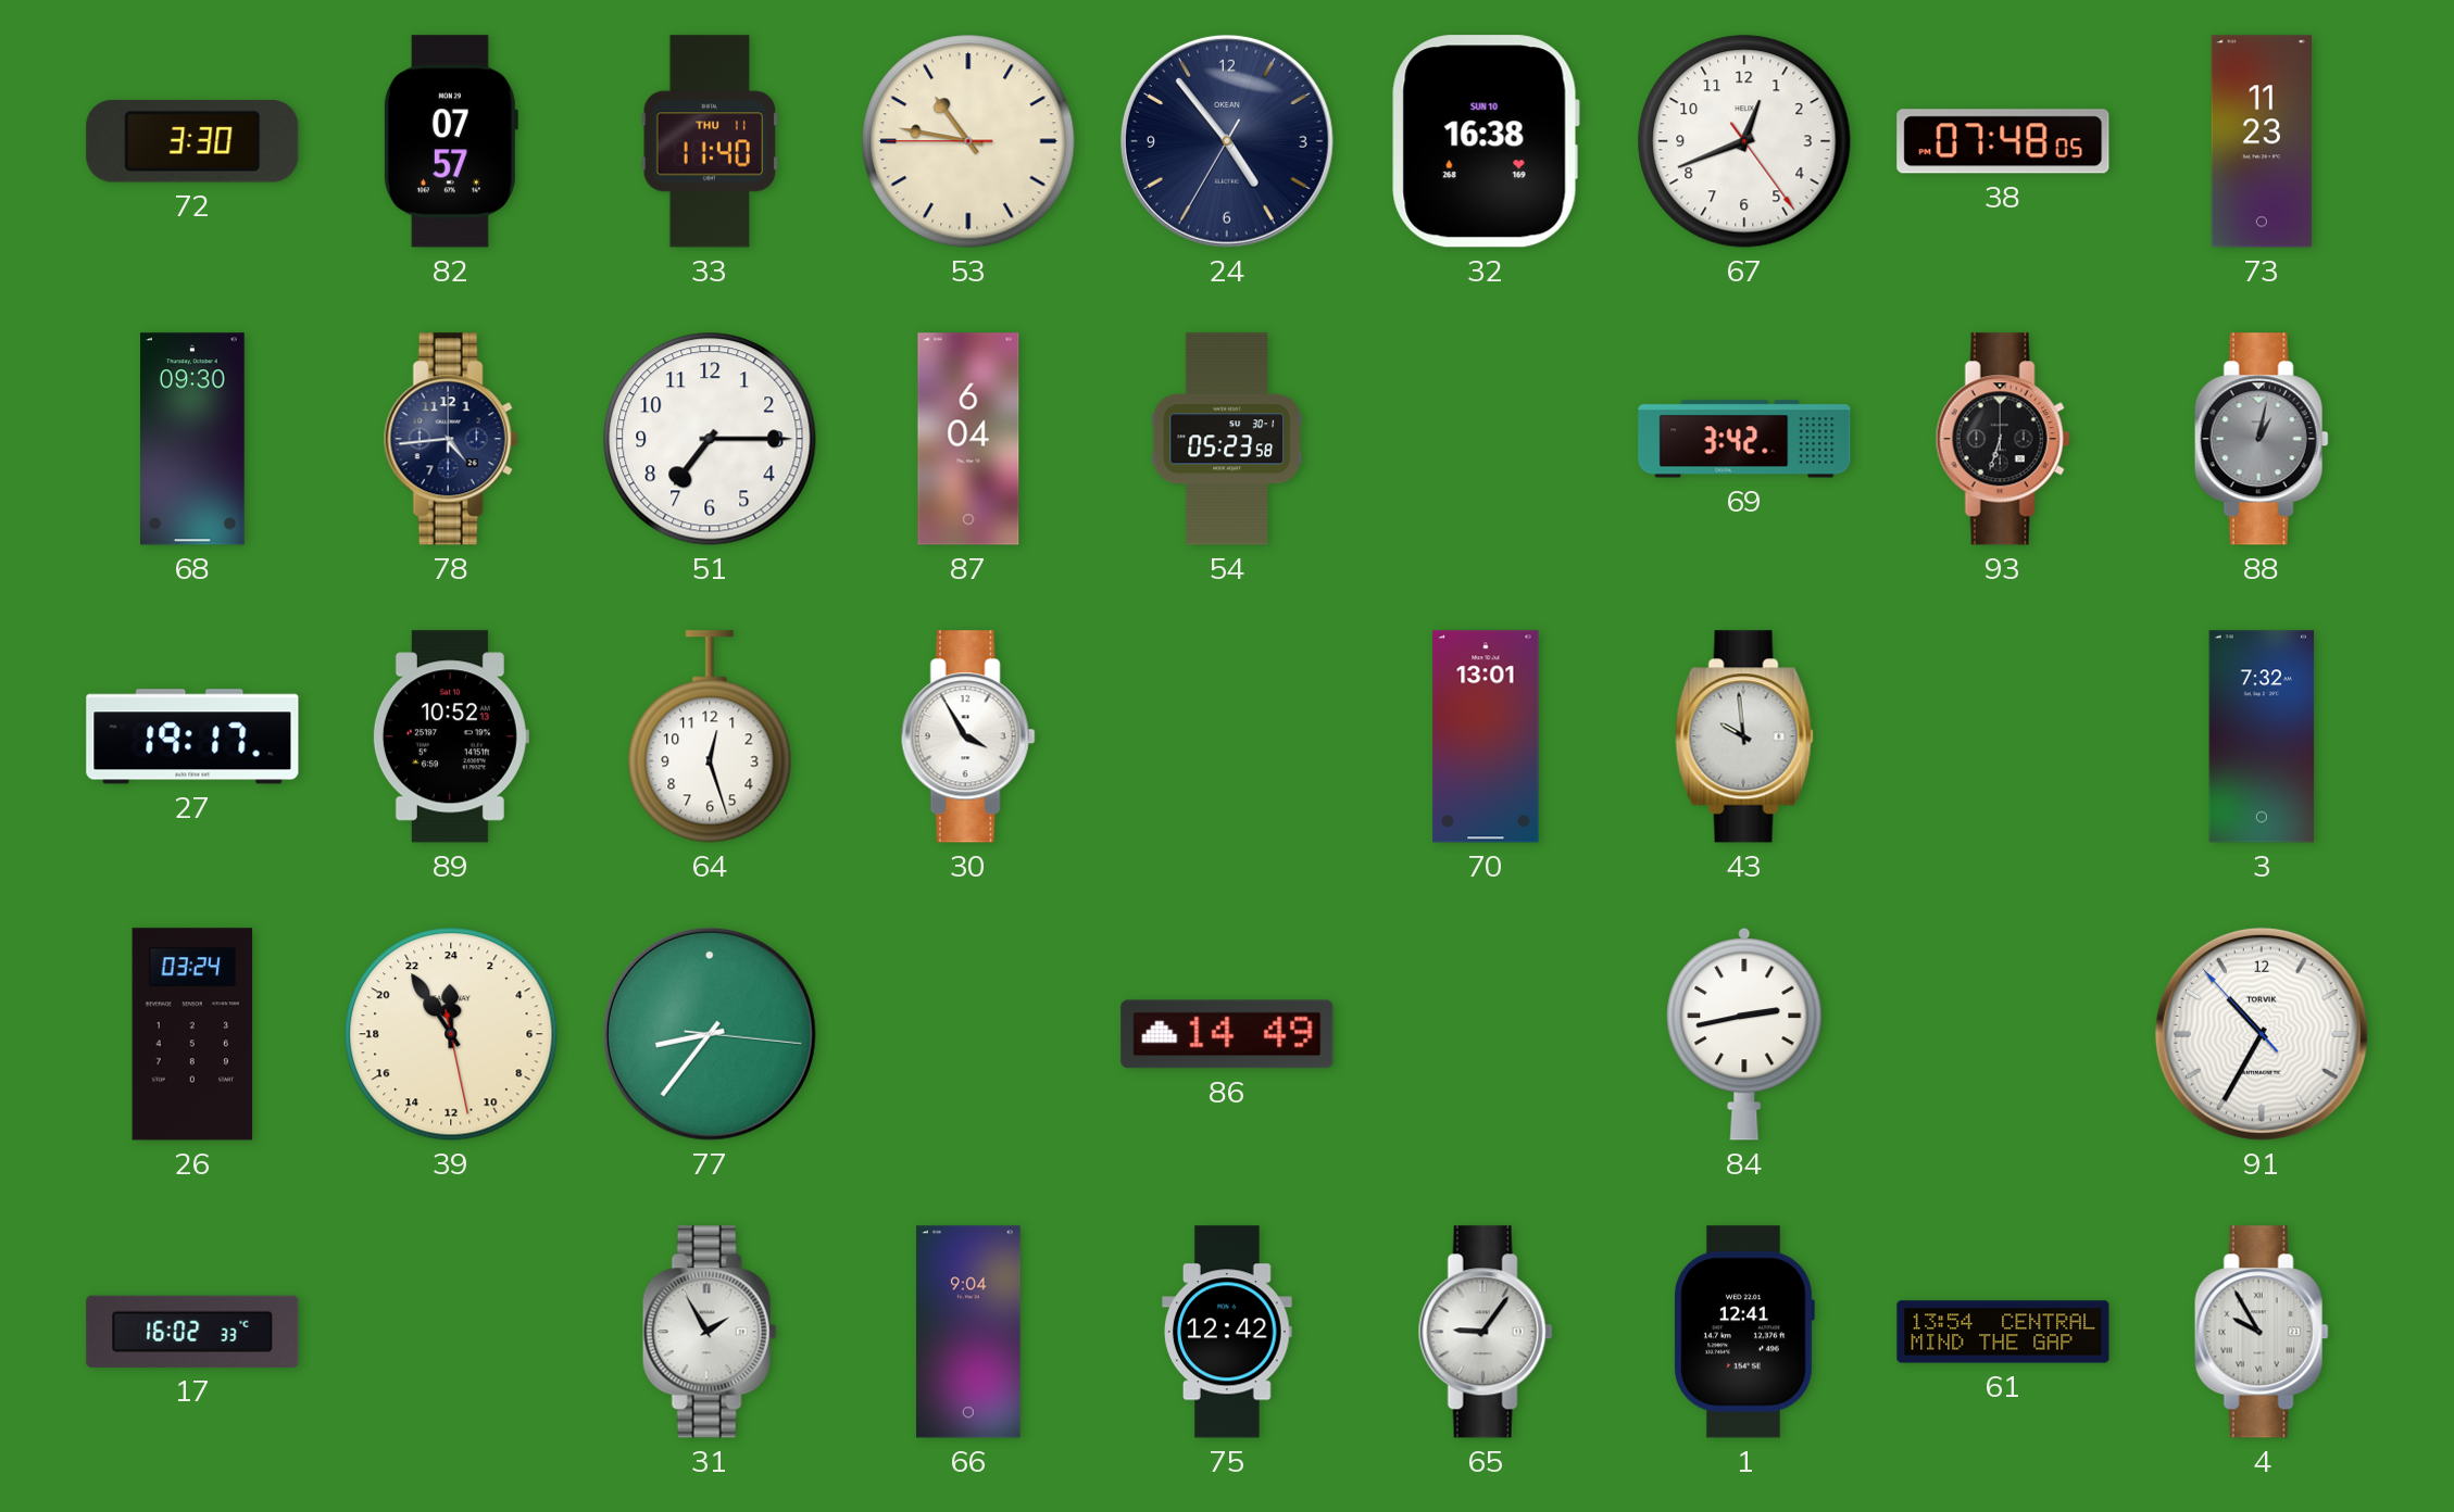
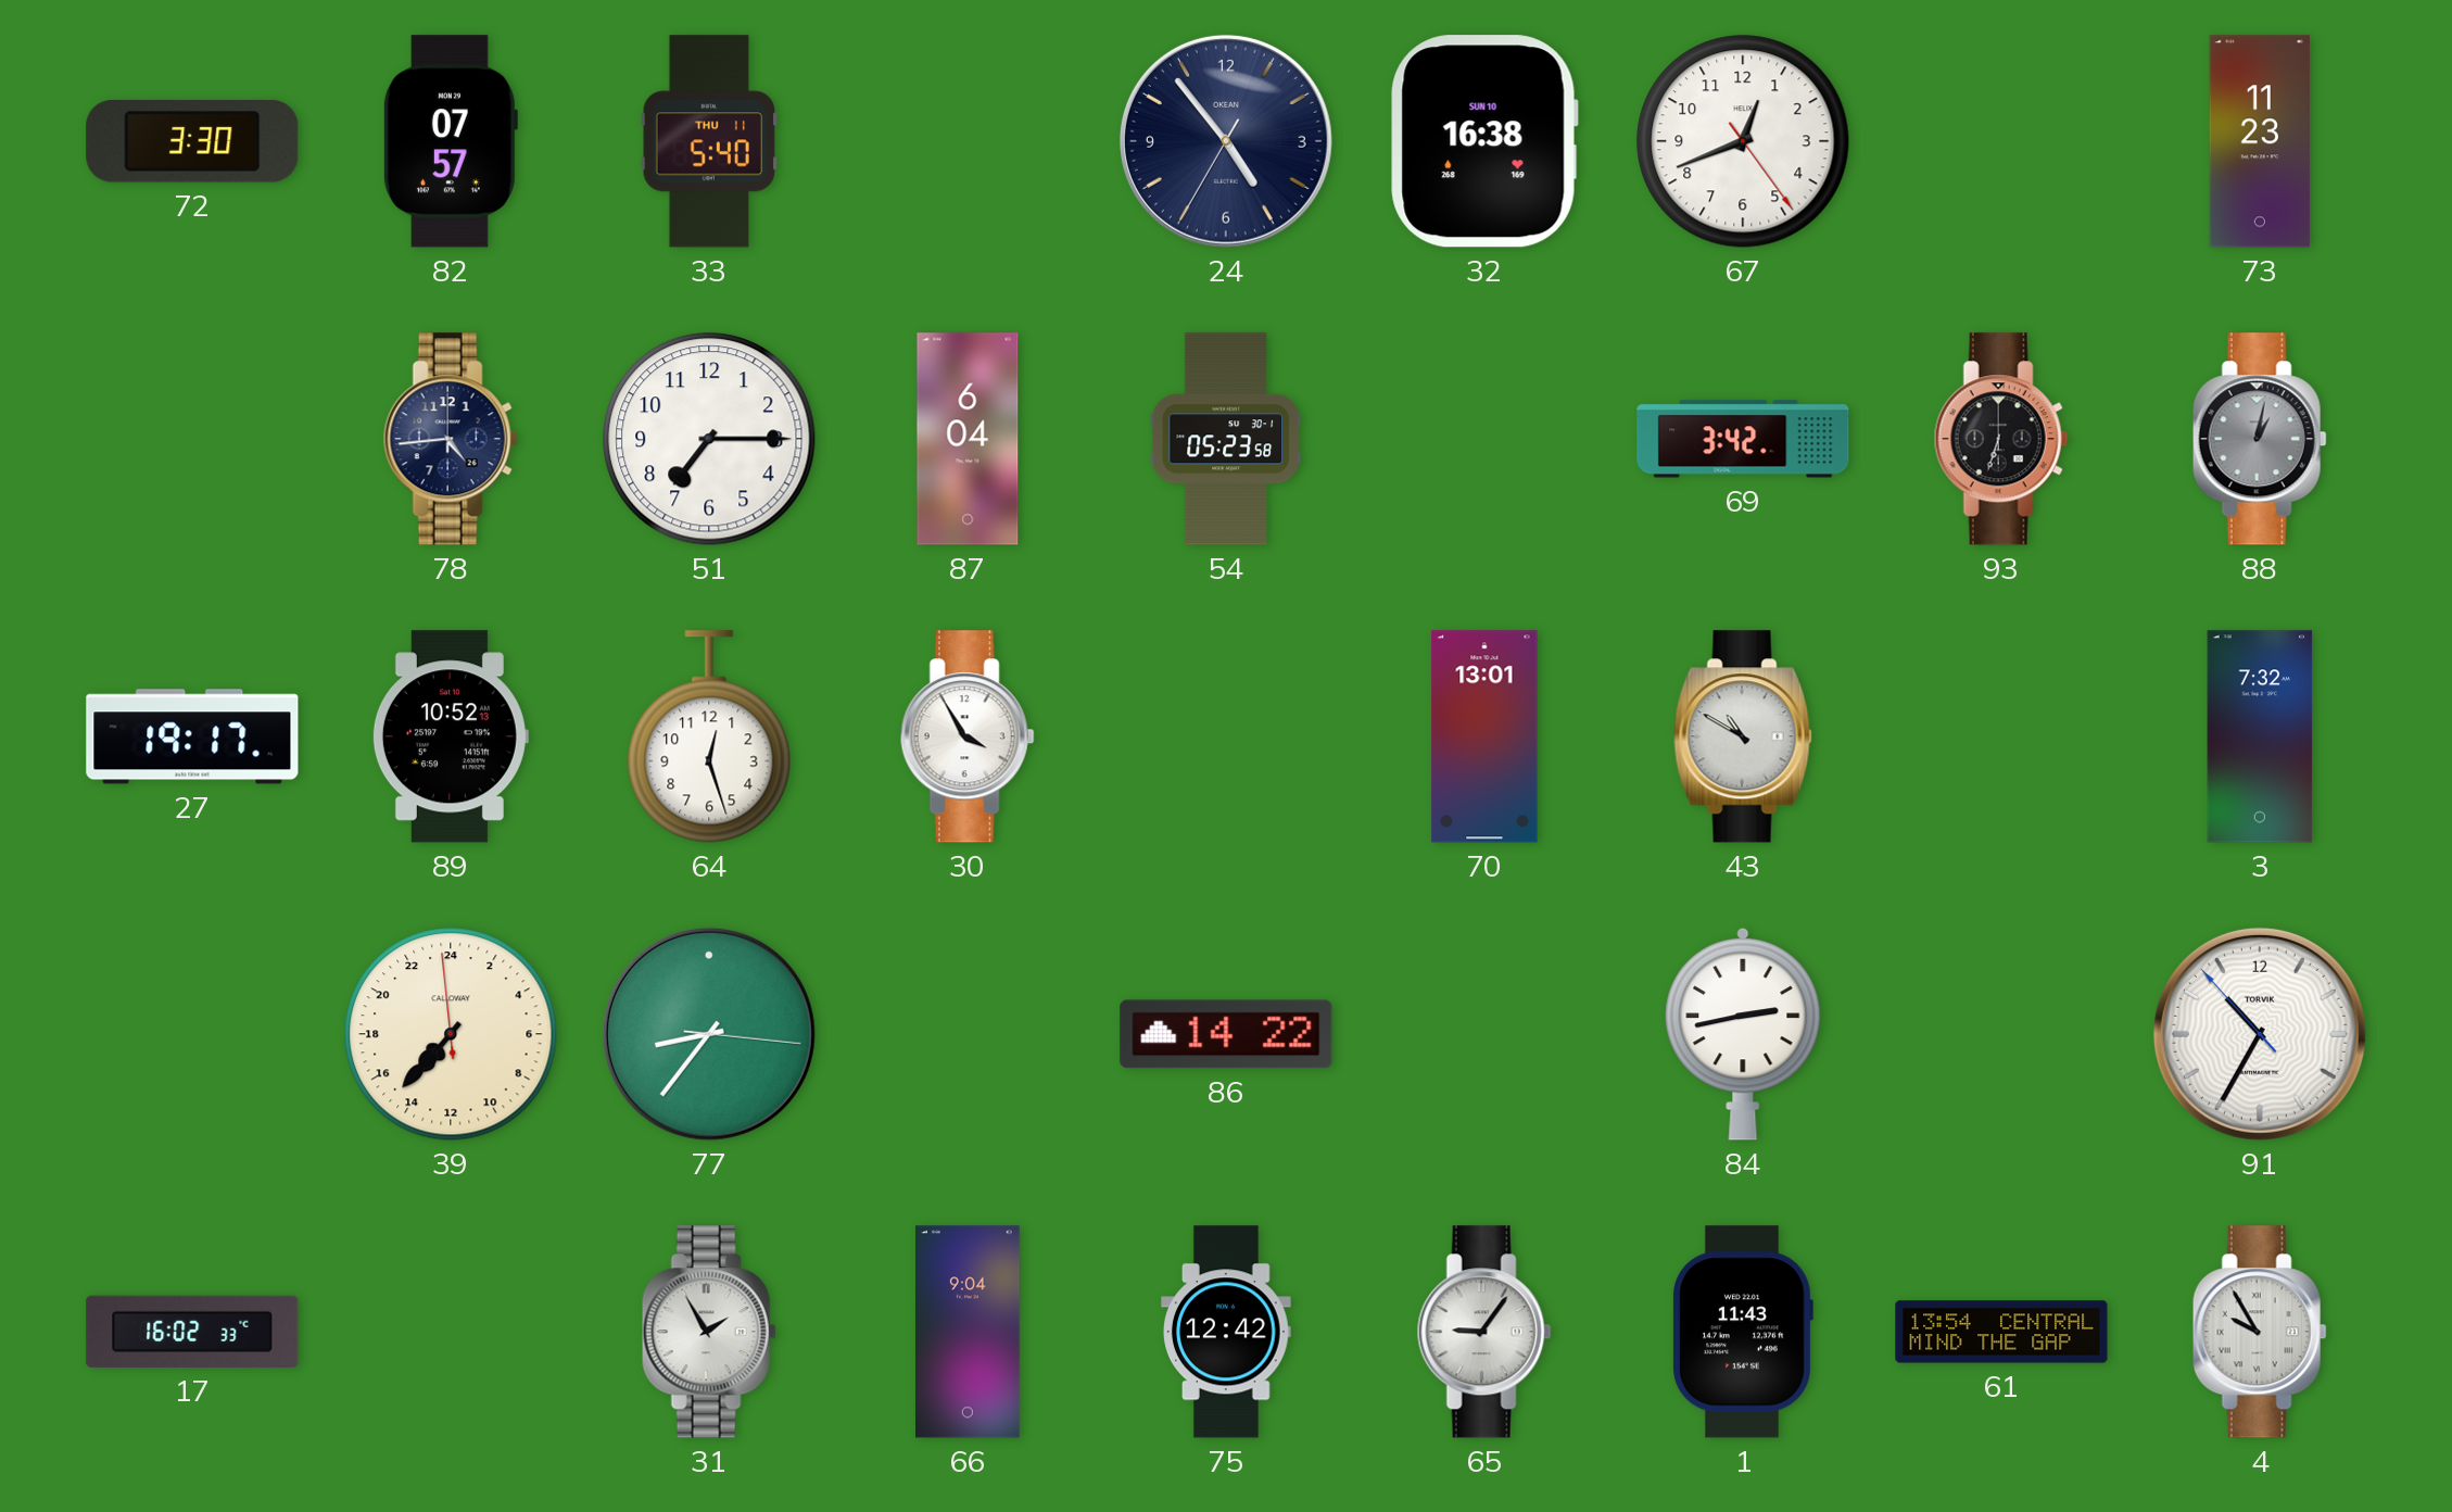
33: 11:40 -> 5:40 (709, 141)
53: 10:46 -> none (968, 141)
38: 07:48 -> none (2003, 141)
68: 09:30 -> none (193, 439)
43: 9:59 -> 10:50 (1743, 736)
26: 03:24 -> none (192, 1034)
39: 23:54 -> 14:36 (451, 1034)
86: 14:49 -> 14:22 (1226, 1034)
1: 12:41 -> 11:43 (1743, 1332)
